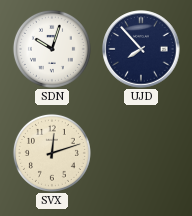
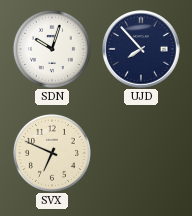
SVX: 12:12 -> 6:49 (52, 153)
